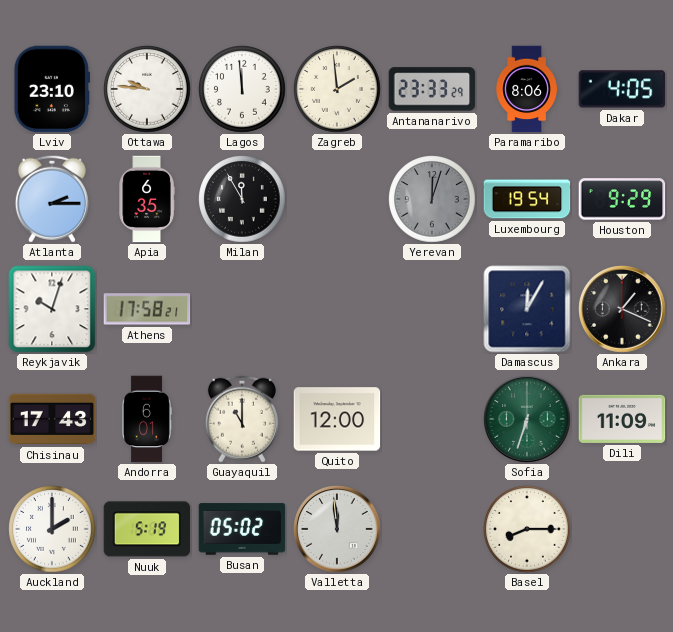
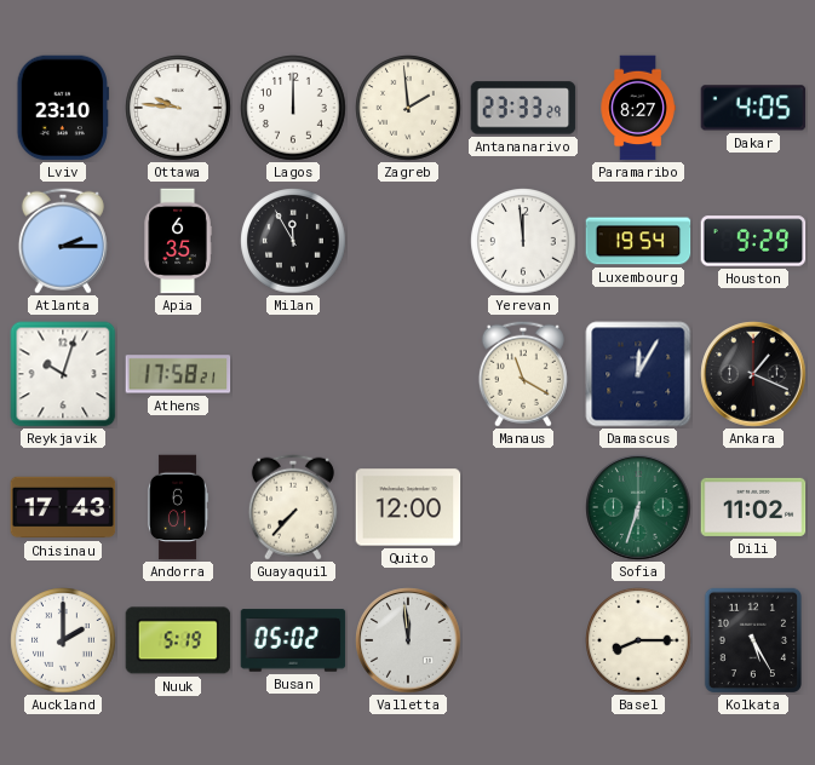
Lagos: 11:59 -> 12:00 (293, 108)
Paramaribo: 8:06 -> 8:27 (638, 108)
Yerevan: 12:03 -> 11:59 (523, 241)
Yerevan dial: grey -> white (523, 241)
Manaus: none -> 11:20 (523, 374)
Guayaquil: 11:00 -> 7:37 (293, 507)
Dili: 11:09 -> 11:02 (753, 507)
Kolkata: none -> 5:25 (753, 640)
